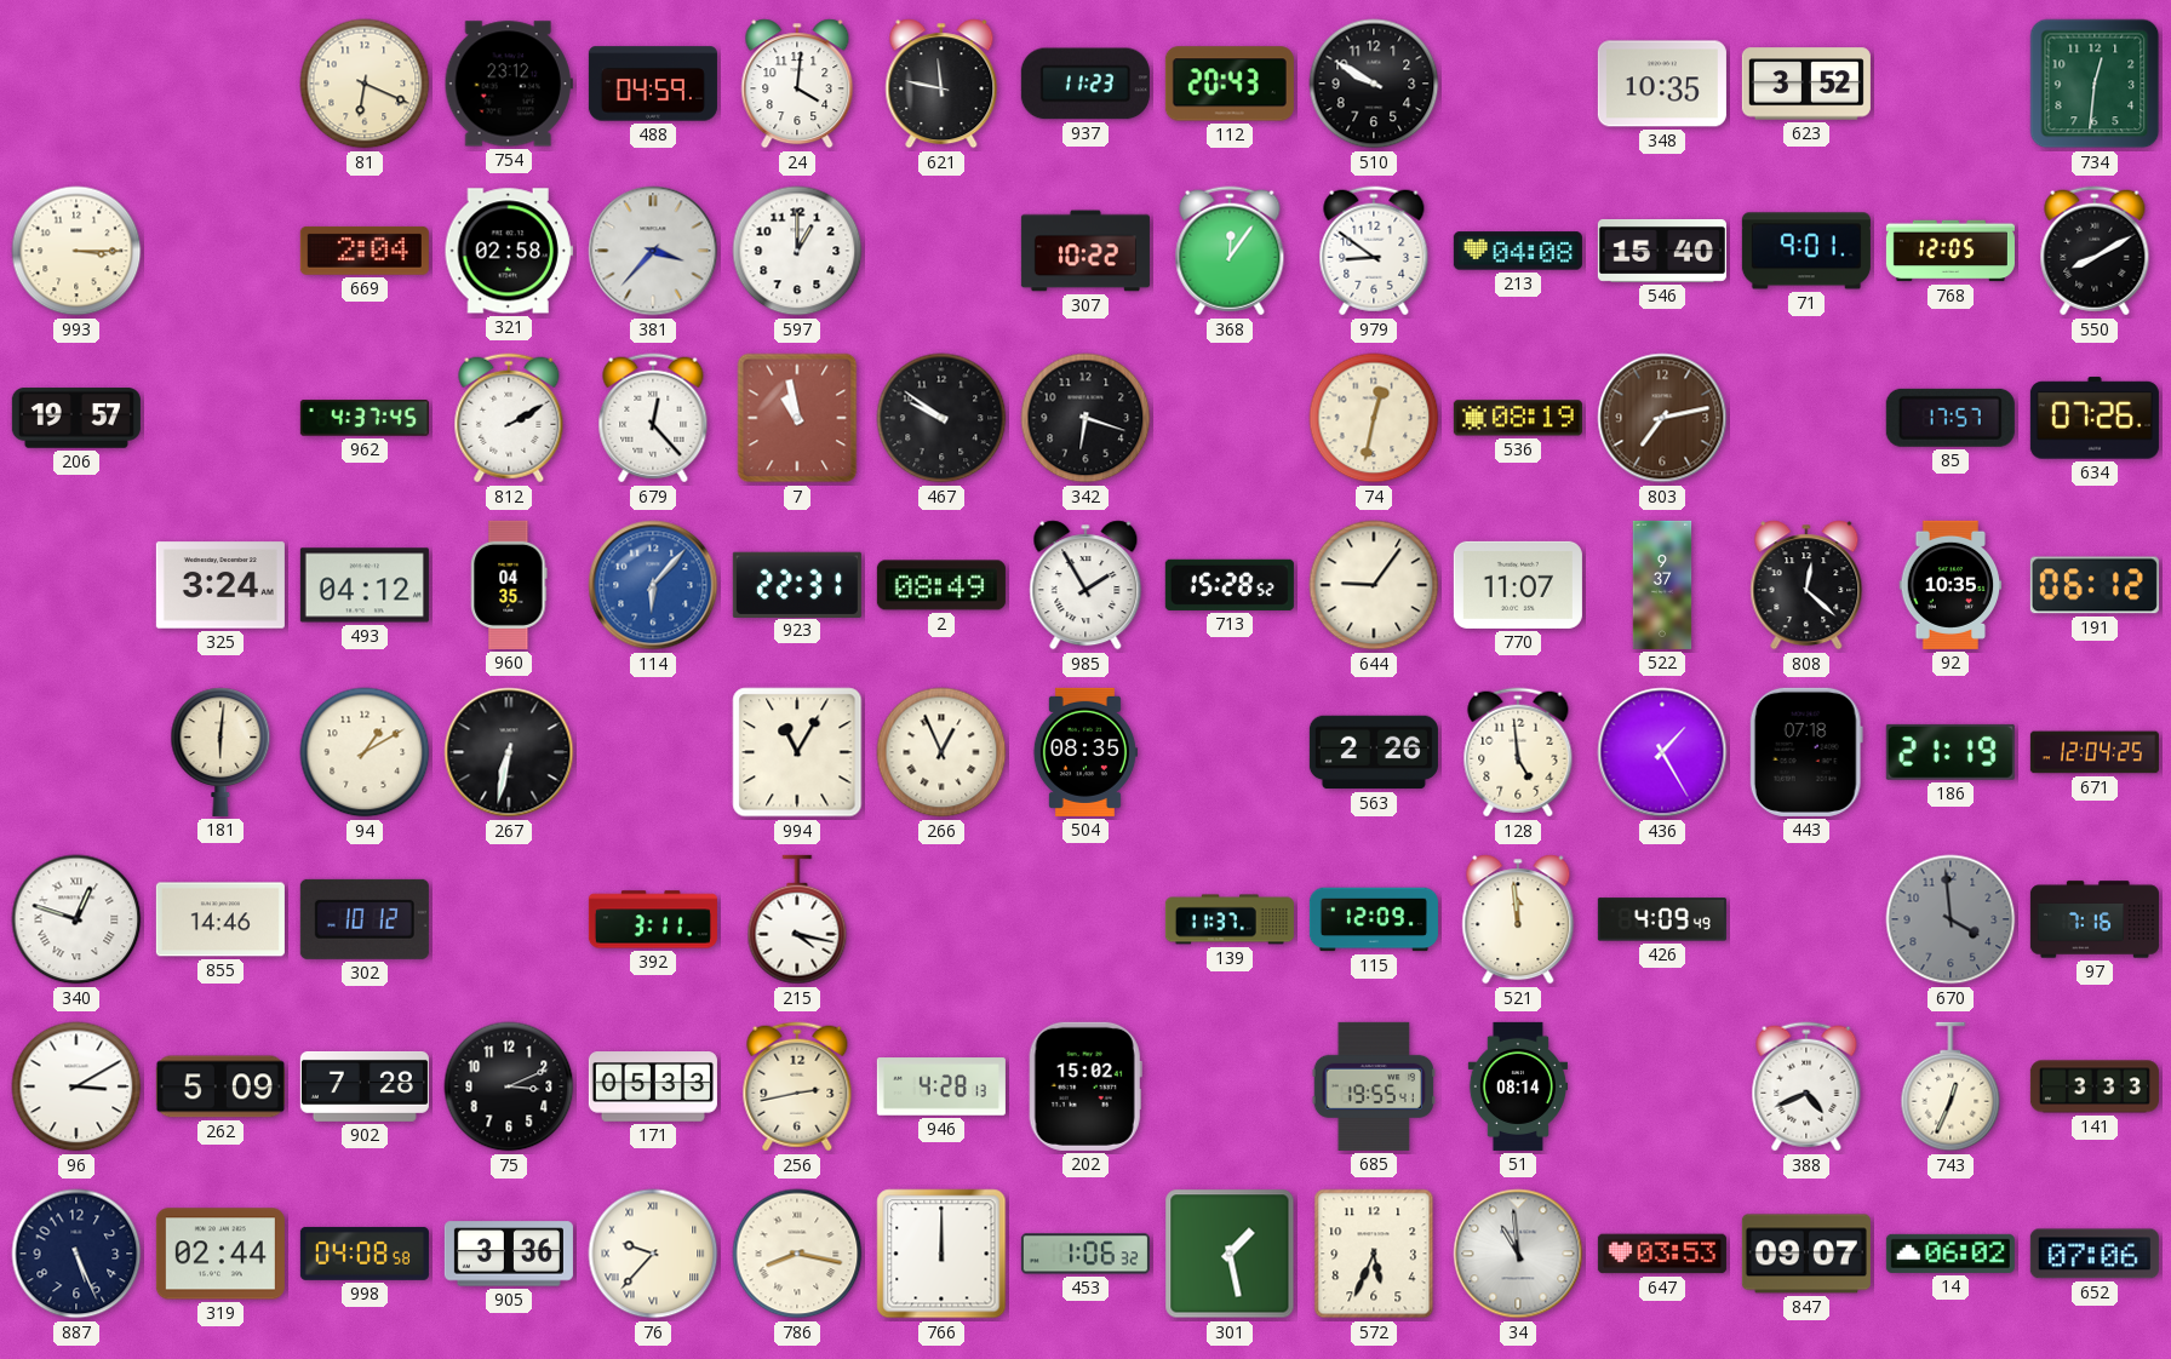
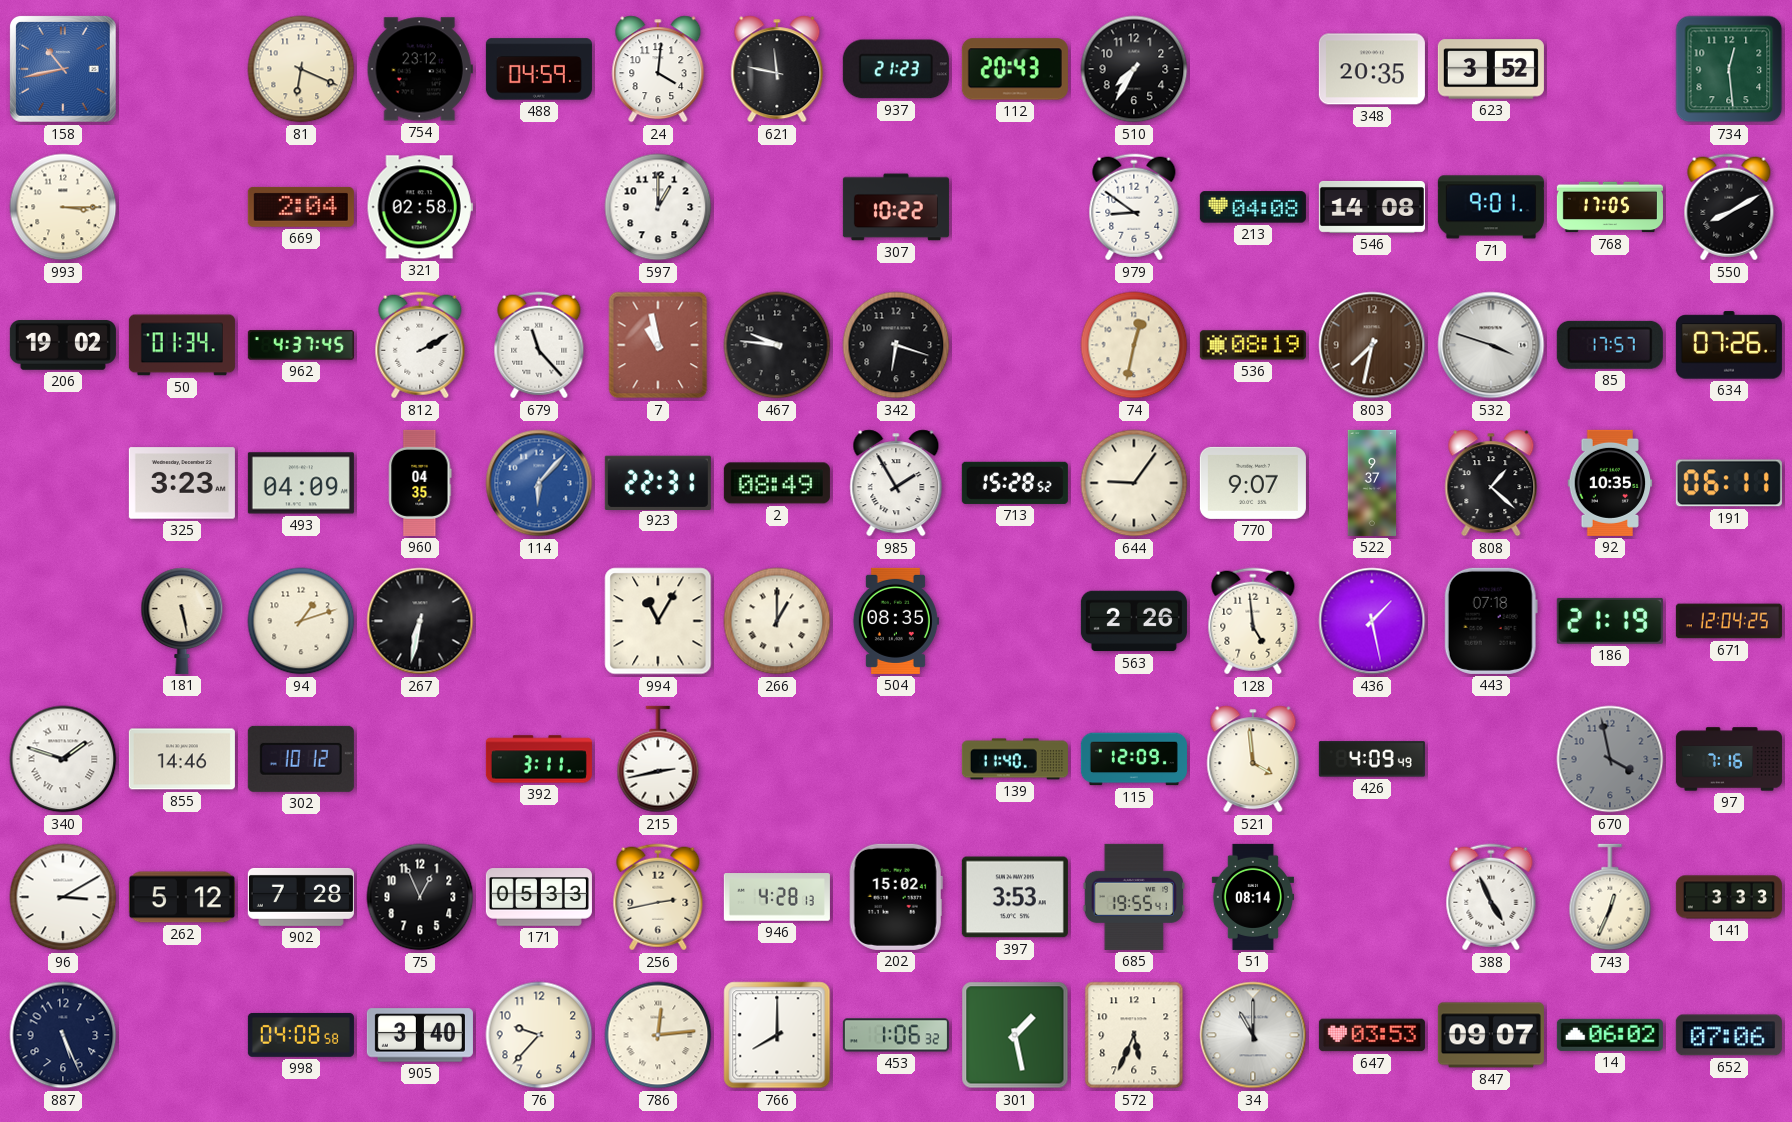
158: none -> 10:43 (63, 70)
937: 11:23 -> 21:23 (896, 69)
510: 9:50 -> 7:35 (1134, 69)
348: 10:35 -> 20:35 (1372, 69)
734: 12:31 -> 12:29 (1729, 69)
381: 3:37 -> none (653, 251)
368: 12:06 -> none (1230, 251)
546: 15:40 -> 14:08 (1372, 207)
768: 12:05 -> 17:05 (1610, 207)
206: 19:57 -> 19:02 (63, 345)
50: none -> 01:34 (182, 345)
679: 12:23 -> 11:23 (539, 345)
467: 9:51 -> 9:46 (777, 345)
803: 7:13 -> 7:32 (1372, 345)
532: none -> 3:48 (1491, 345)
325: 3:24 -> 3:23 (182, 483)
493: 04:12 -> 04:09 (301, 483)
770: 11:07 -> 9:07 (1253, 483)
808: 12:22 -> 1:22 (1491, 483)
191: 06:12 -> 06:11 (1729, 483)
181: 6:01 -> 5:28 (182, 621)
94: 1:10 -> 1:12 (301, 621)
266: 12:56 -> 1:00 (777, 621)
436: 1:25 -> 1:28 (1372, 621)
340: 12:48 -> 1:48 (63, 759)
215: 4:17 -> 2:43 (658, 759)
139: 11:37 -> 11:40 (1015, 759)
521: 11:59 -> 3:59 (1253, 759)
670: 3:59 -> 3:58 (1610, 759)
262: 5:09 -> 5:12 (182, 897)
75: 3:11 -> 12:56 (420, 897)
397: none -> 3:53 (1015, 897)
388: 4:41 -> 4:56 (1491, 897)
319: 02:44 -> none (220, 1254)
905: 3:36 -> 3:40 (420, 1035)
76 numerals: Roman -> Arabic (539, 1035)
786: 8:17 -> 12:14 (658, 1035)
766: 12:00 -> 8:00 (777, 1035)
34: 10:59 -> 11:00 (1253, 1035)
